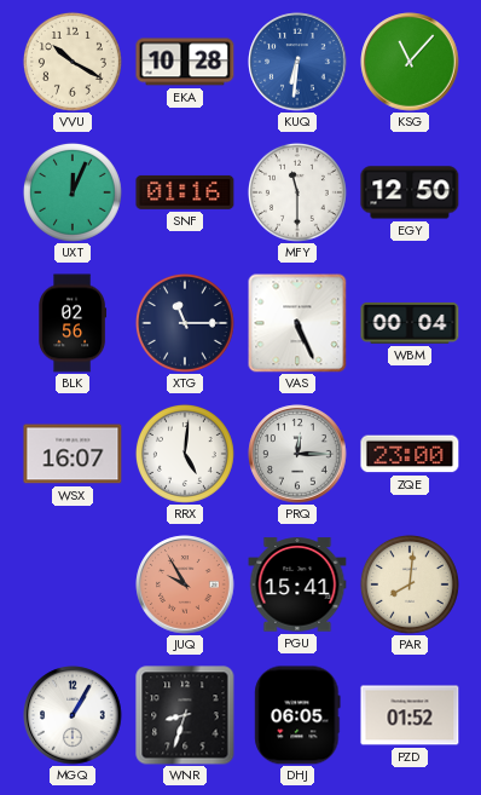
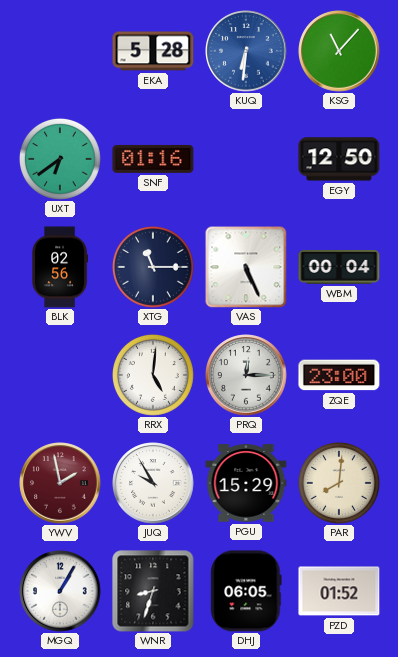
VVU: 10:20 -> none (73, 62)
EKA: 10:28 -> 5:28 (153, 51)
UXT: 12:04 -> 6:39 (60, 159)
MFY: 11:30 -> none (297, 192)
WSX: 16:07 -> none (73, 454)
YWV: none -> 1:58 (60, 483)
JUQ dial: salmon -> white (153, 483)
PGU: 15:41 -> 15:29 (246, 483)
